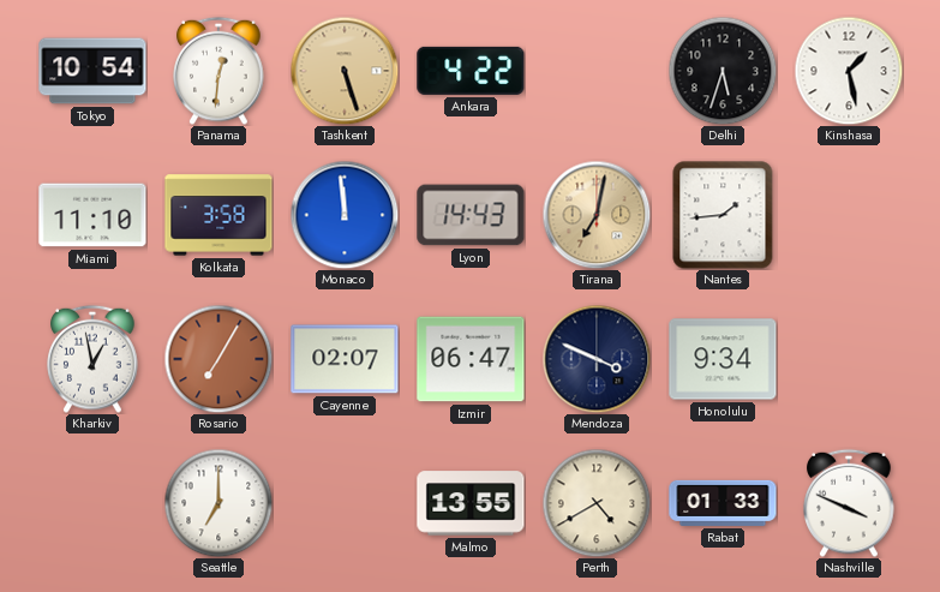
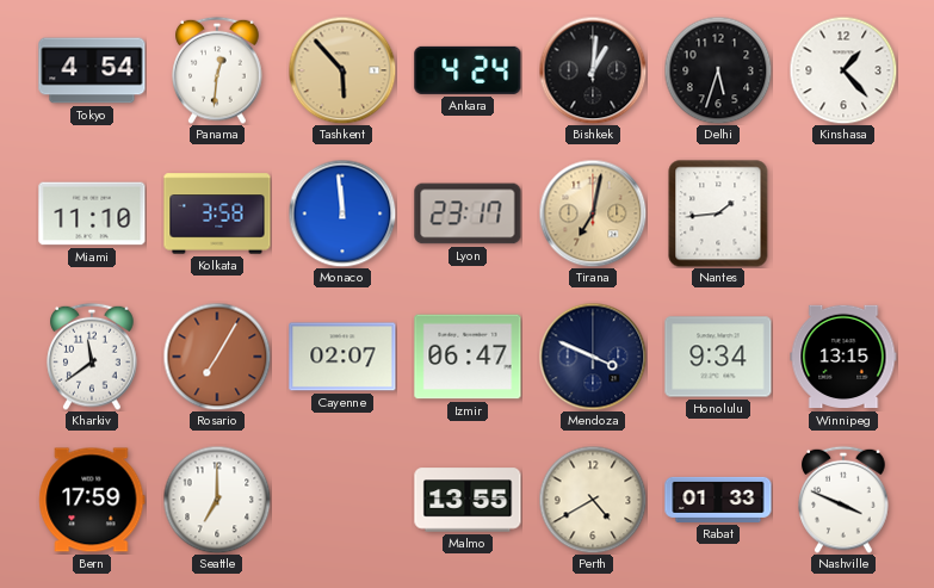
Tokyo: 10:54 -> 4:54 (92, 70)
Tashkent: 5:27 -> 5:53 (342, 70)
Ankara: 4:22 -> 4:24 (468, 70)
Bishkek: none -> 1:01 (593, 70)
Kinshasa: 1:28 -> 1:23 (843, 70)
Lyon: 14:43 -> 23:17 (468, 213)
Kharkiv: 12:58 -> 11:39 (92, 357)
Winnipeg: none -> 13:15 (843, 357)
Bern: none -> 17:59 (92, 500)
